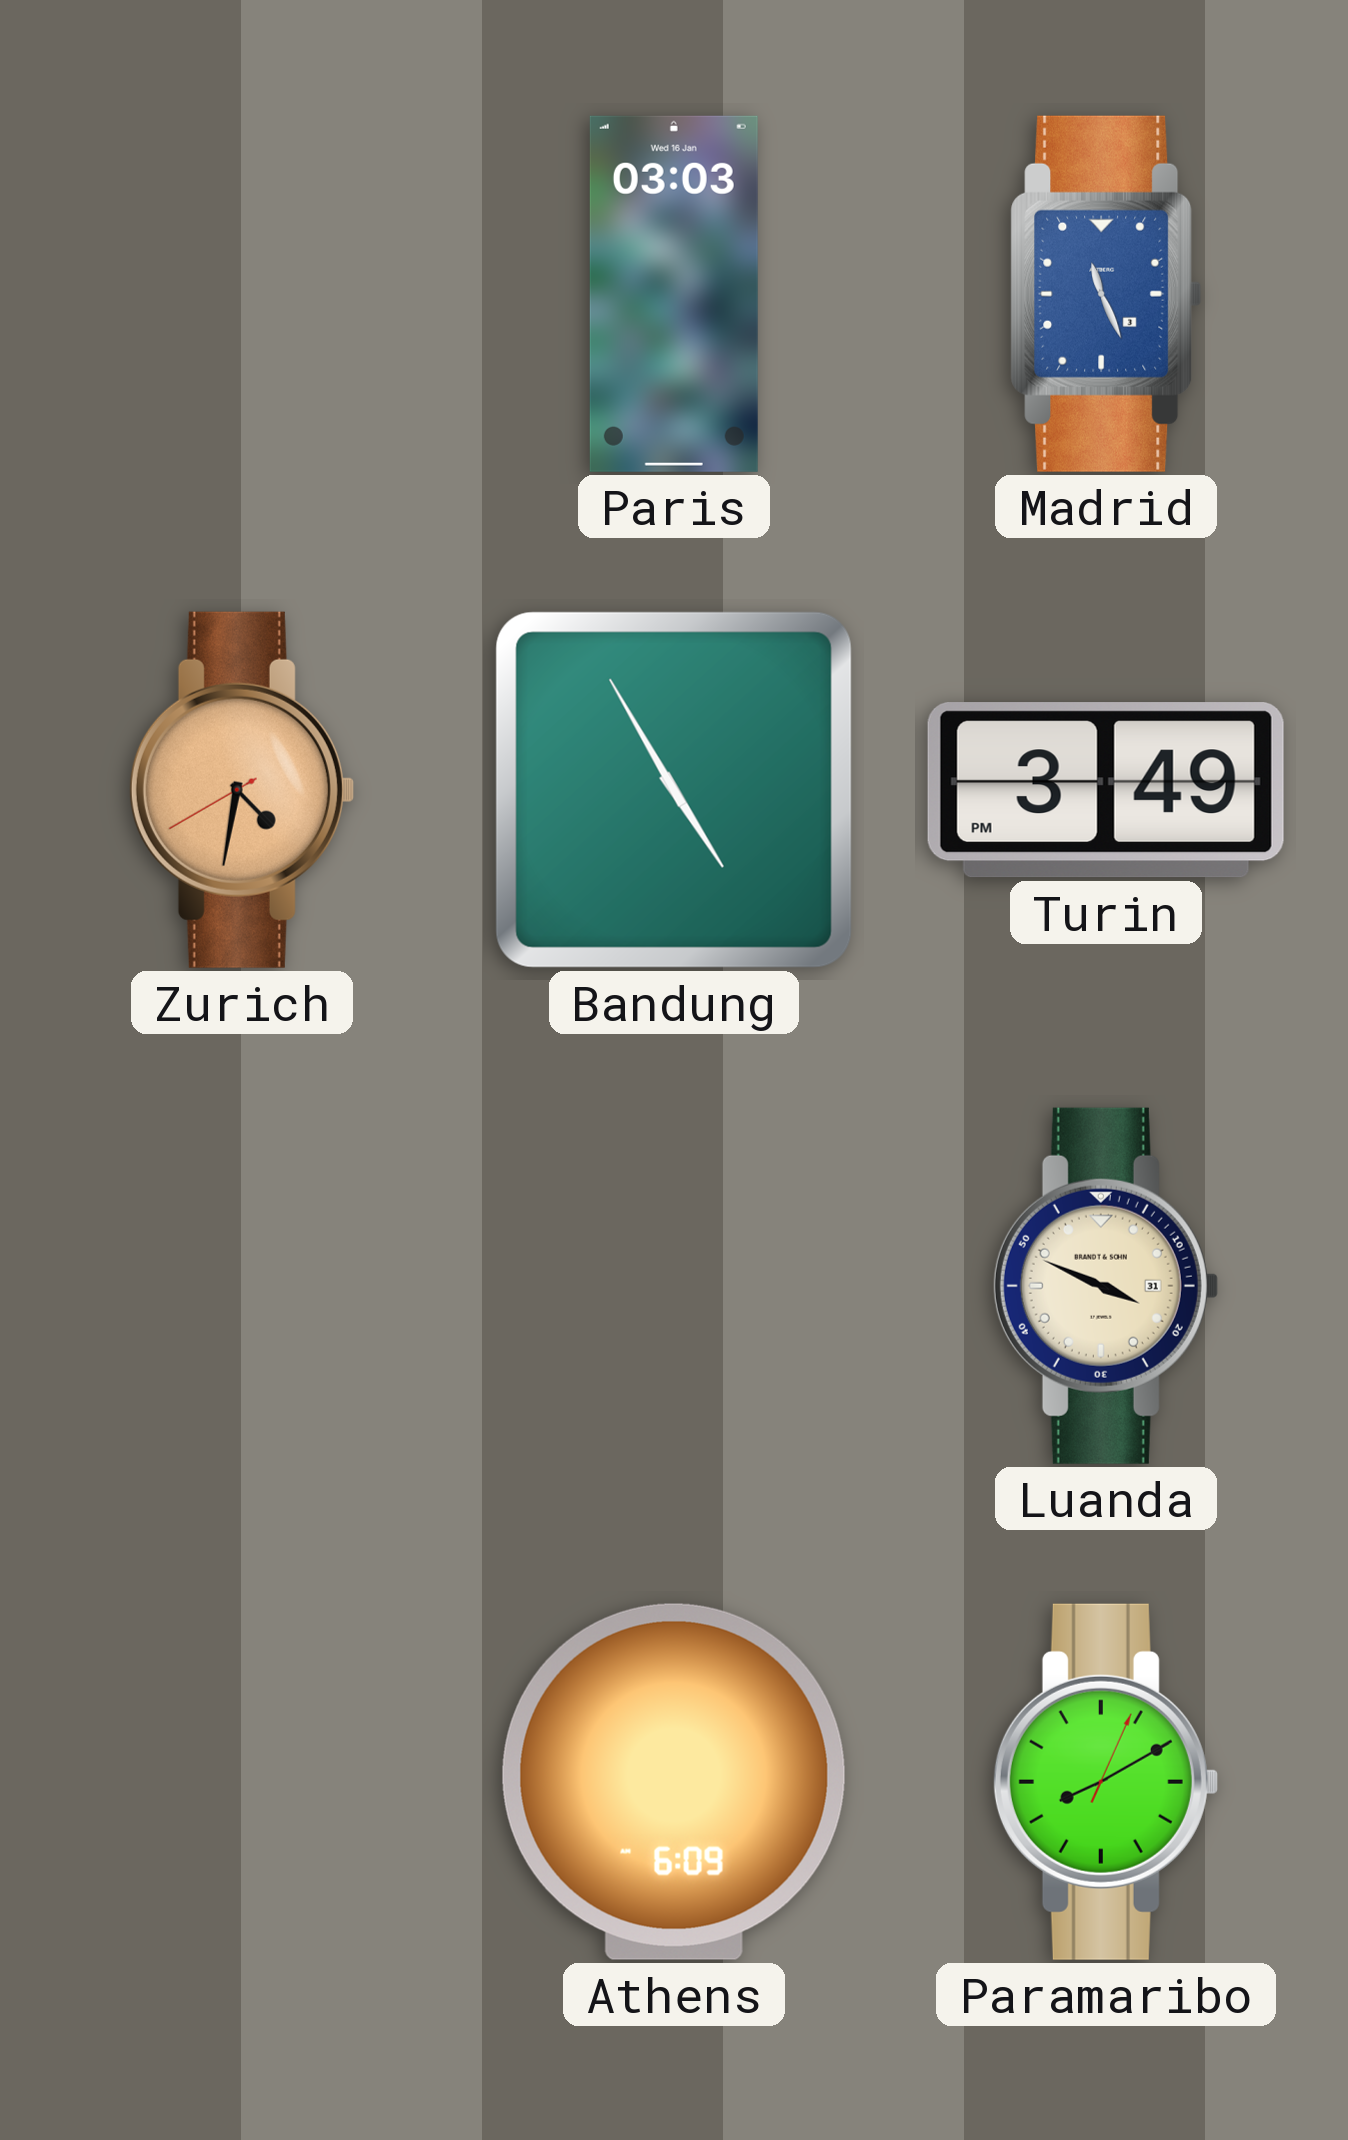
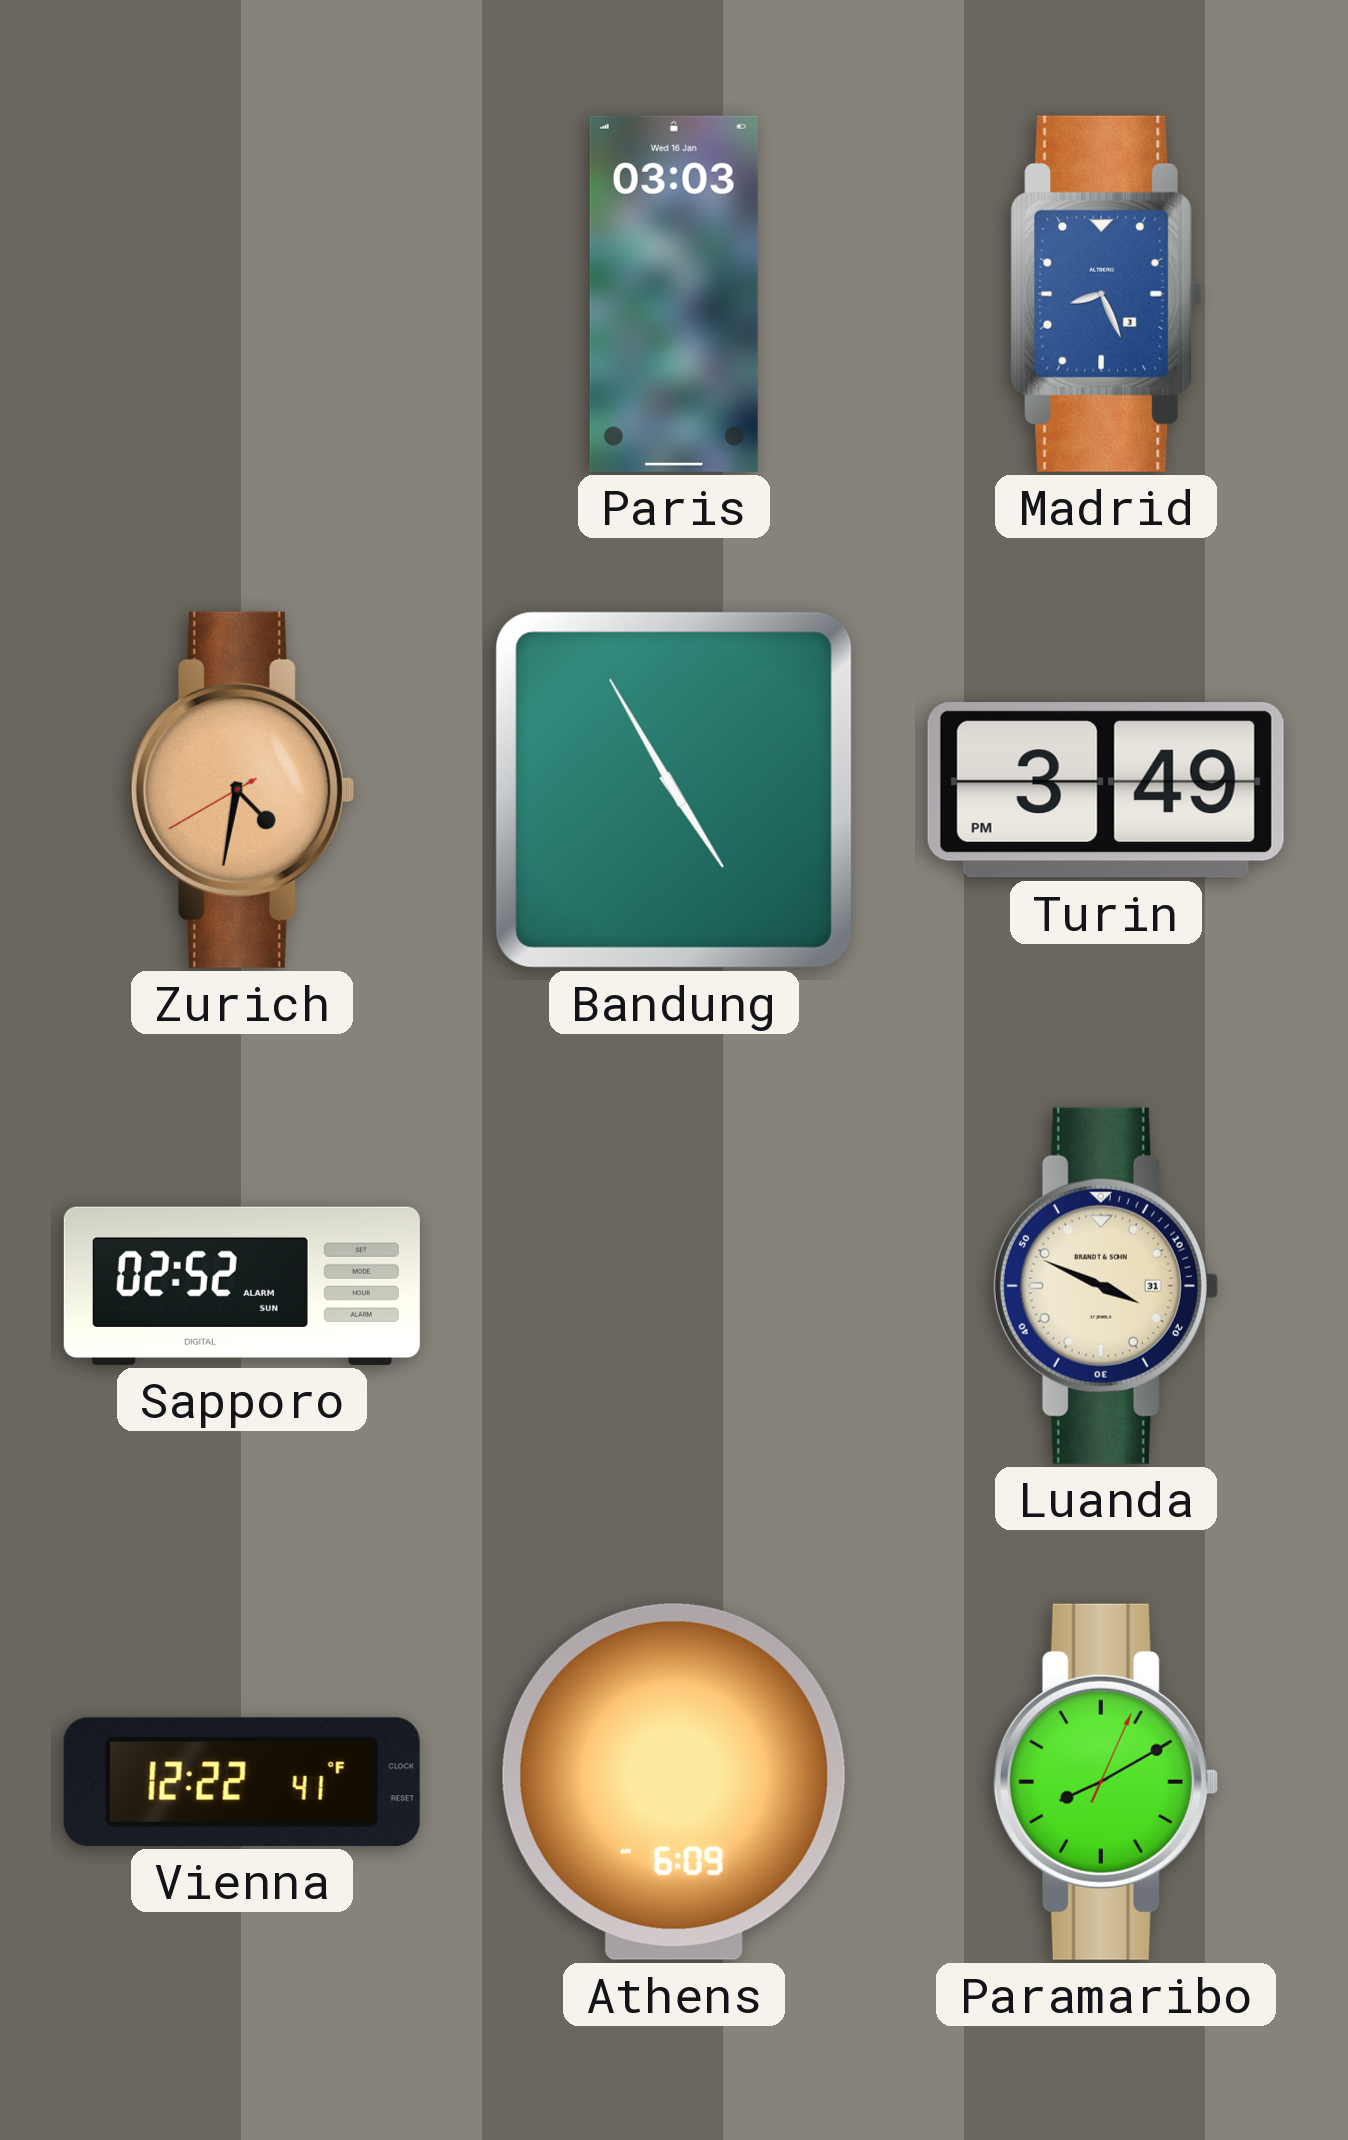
Madrid: 11:26 -> 8:26 (1106, 294)
Sapporo: none -> 02:52 (242, 1286)
Vienna: none -> 12:22 (242, 1782)
